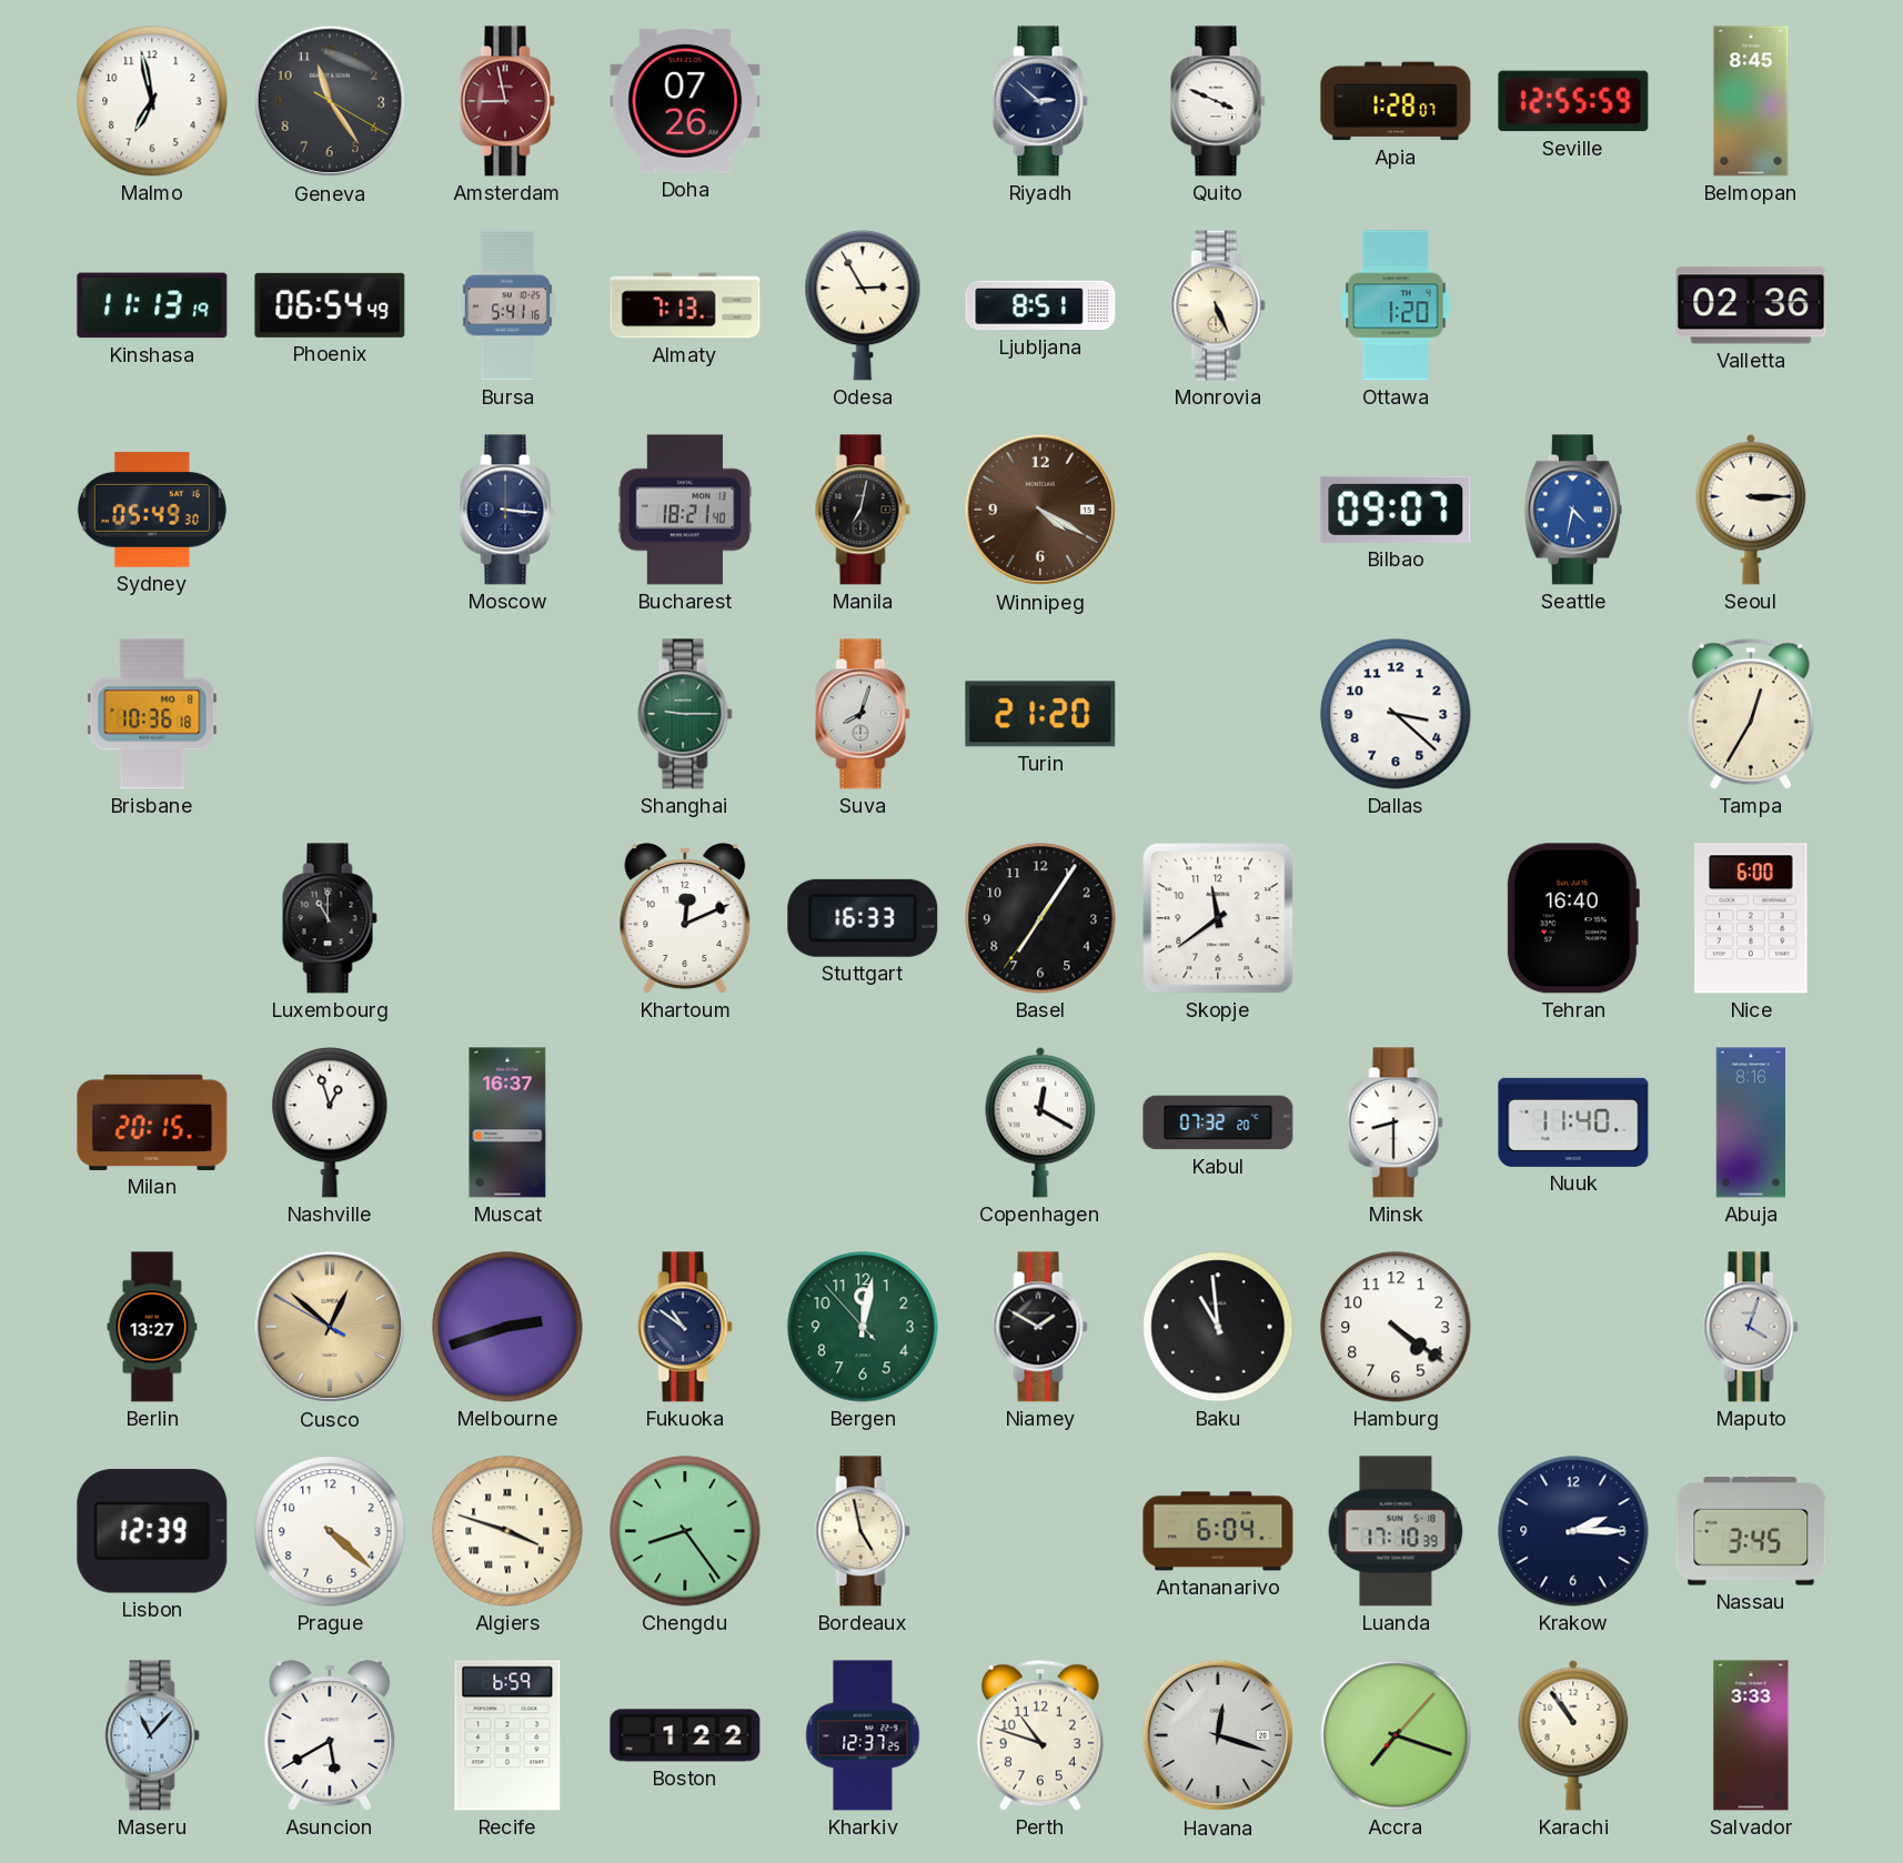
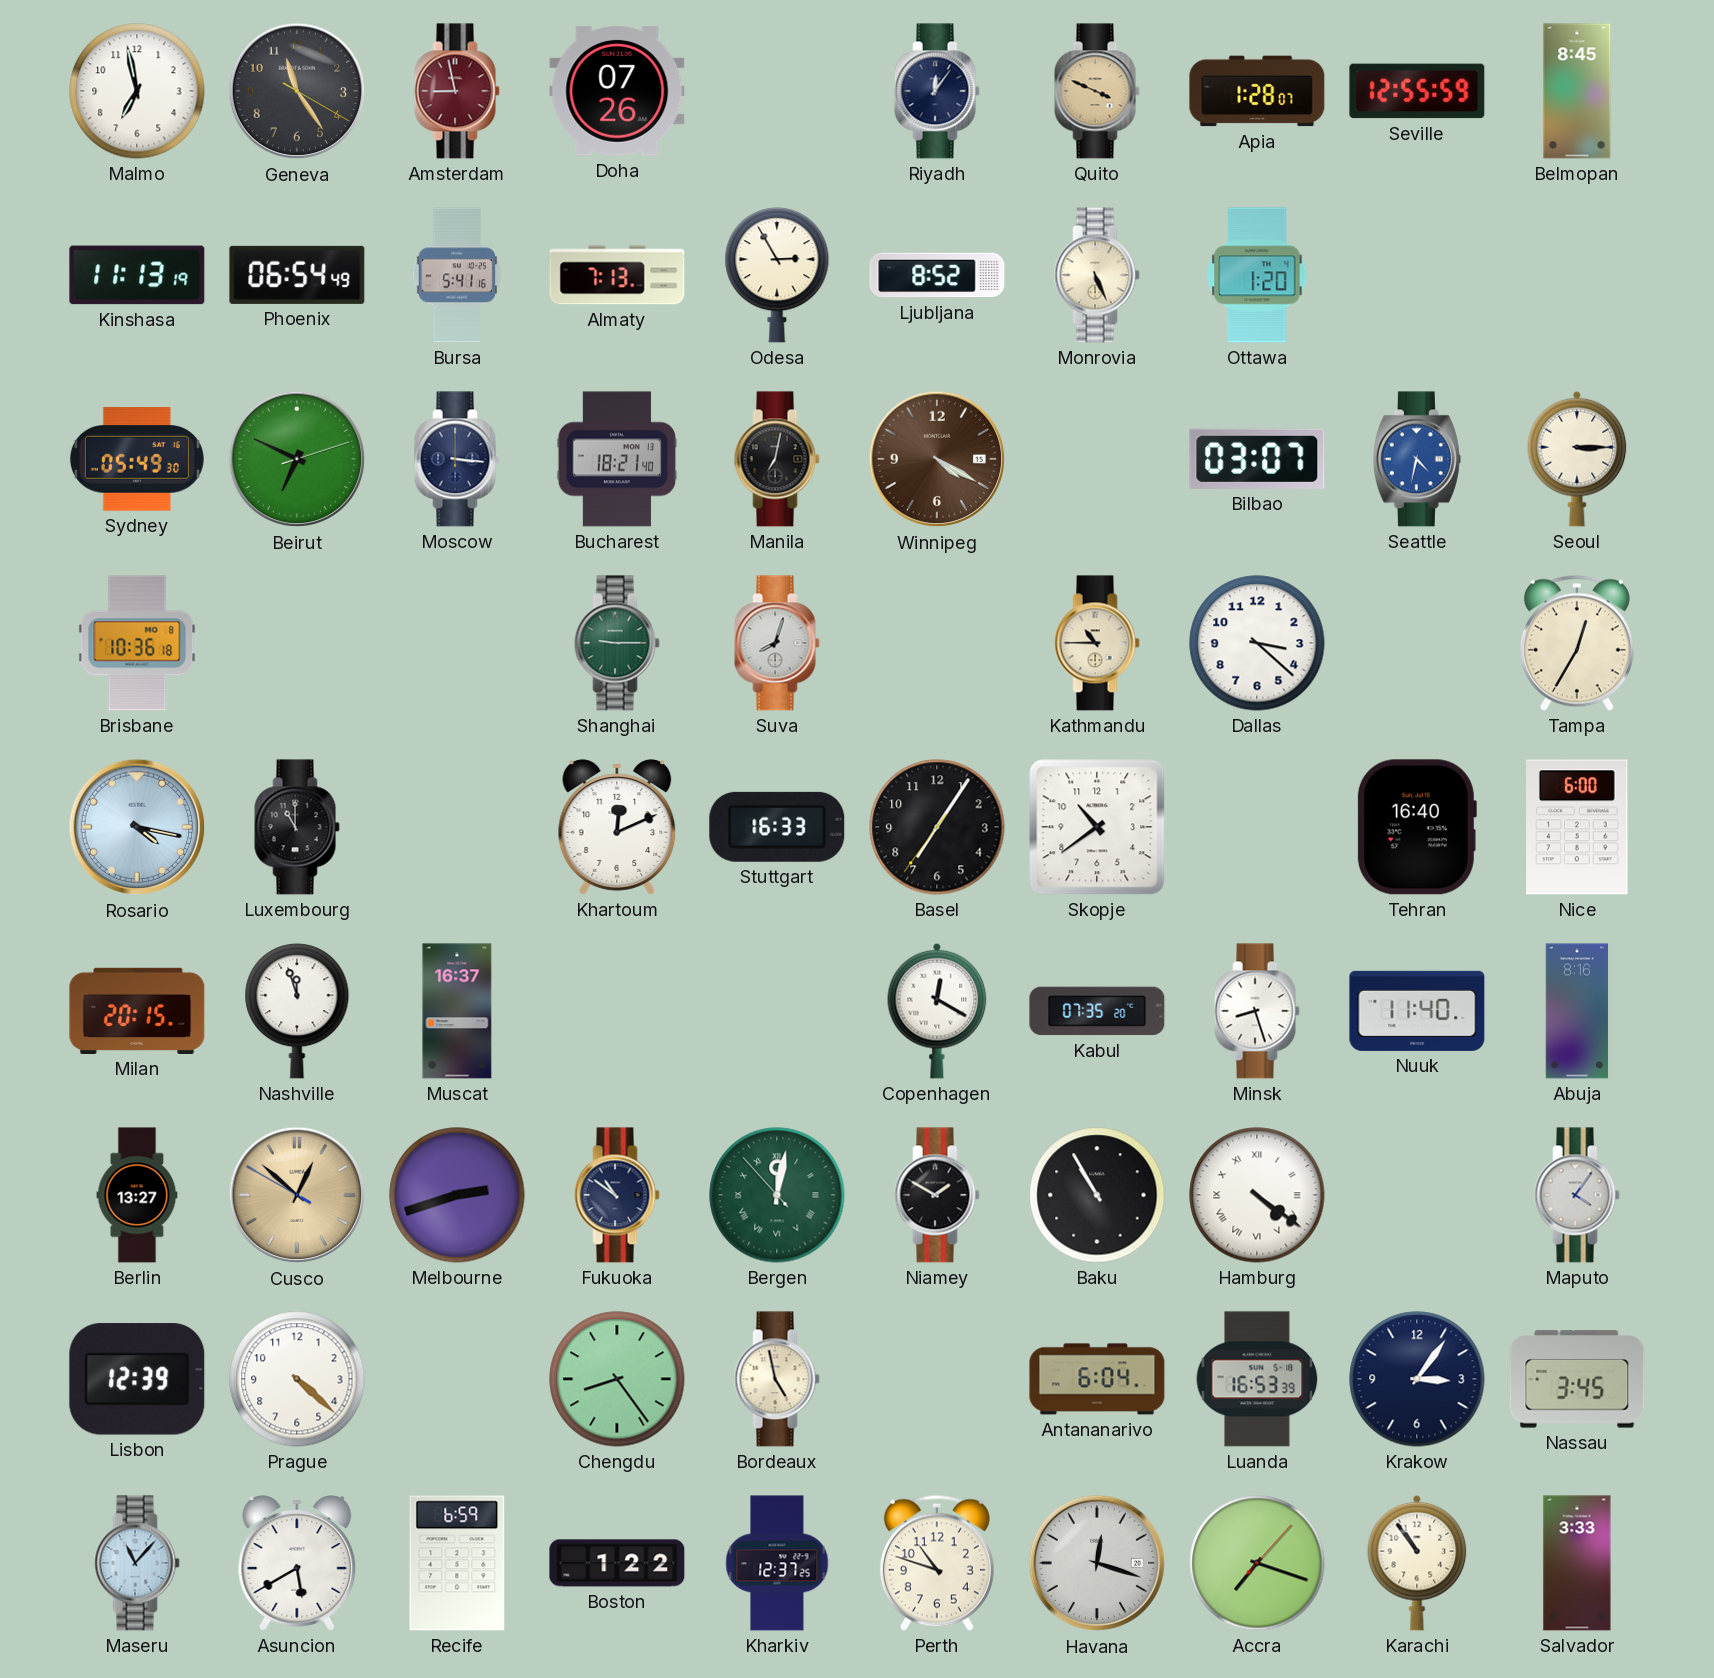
Riyadh: 2:52 -> 12:06 (937, 91)
Quito dial: white -> champagne (1097, 91)
Ljubljana: 8:51 -> 8:52 (937, 275)
Valletta: 02:36 -> none (1751, 305)
Beirut: none -> 6:49 (297, 459)
Bilbao: 09:07 -> 03:07 (1257, 459)
Turin: 21:20 -> none (1040, 714)
Kathmandu: none -> 10:45 (1097, 643)
Rosario: none -> 4:17 (137, 827)
Skopje: 11:39 -> 10:39 (1097, 827)
Nashville: 12:57 -> 11:57 (297, 1012)
Kabul: 07:32 -> 07:35 (1097, 1011)
Minsk: 8:30 -> 8:27 (1257, 1011)
Bergen numerals: Arabic -> Roman (777, 1195)
Baku: 10:59 -> 10:55 (1097, 1195)
Hamburg numerals: Arabic -> Roman (1257, 1195)
Maputo: 4:03 -> 4:06 (1577, 1195)
Algiers: 3:48 -> none (507, 1531)
Luanda: 17:10 -> 16:53 (1257, 1379)
Krakow: 2:15 -> 3:06 (1417, 1379)
